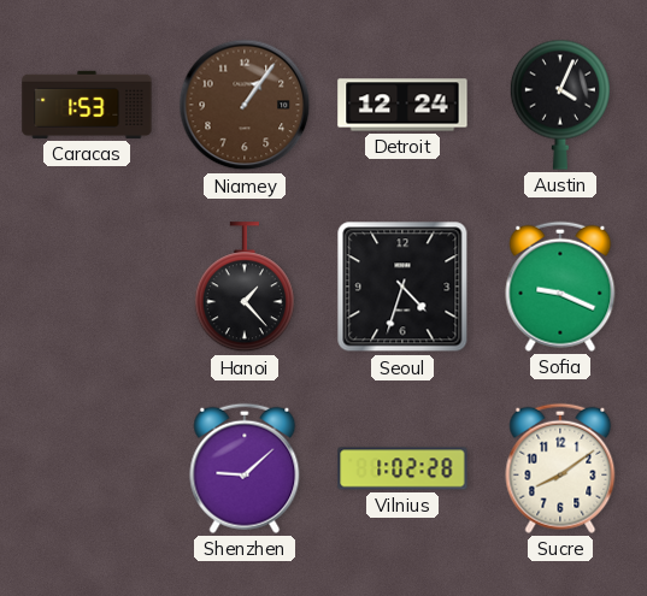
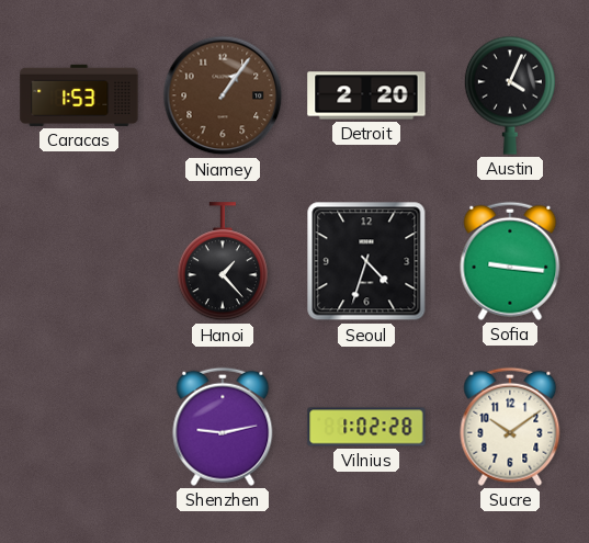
Detroit: 12:24 -> 2:20 (366, 95)
Sofia: 9:19 -> 9:16 (510, 261)
Shenzhen: 9:08 -> 9:13 (223, 427)
Sucre: 8:09 -> 10:09 (510, 427)
